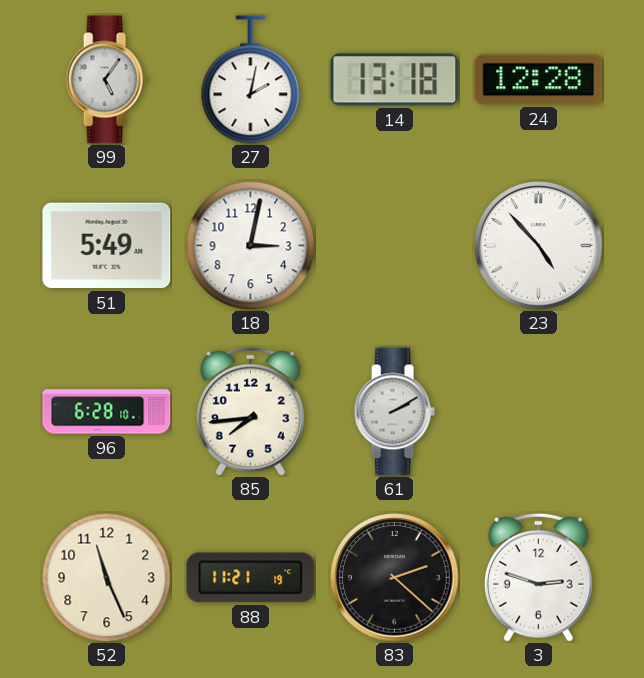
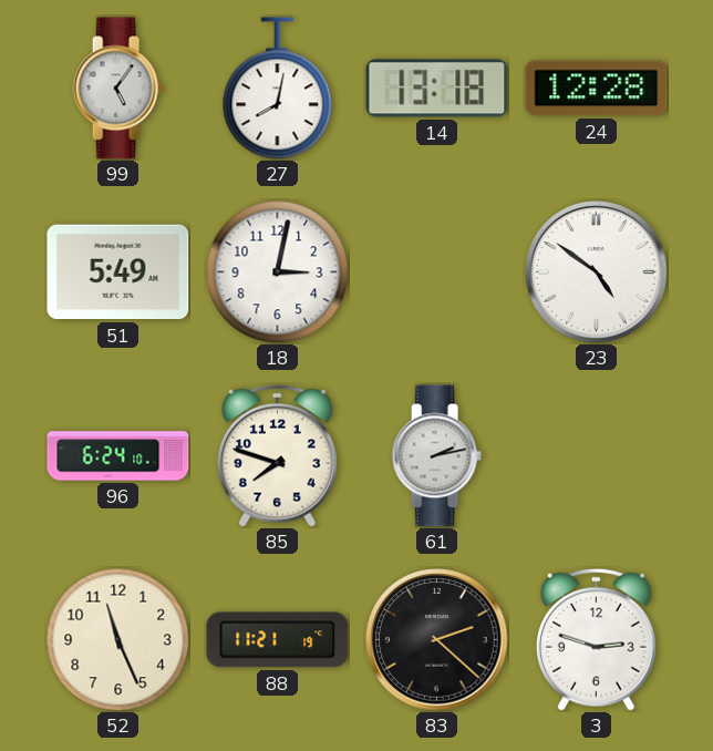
27: 2:02 -> 8:02 (278, 89)
23: 4:53 -> 4:51 (597, 272)
96: 6:28 -> 6:24 (118, 456)
85: 7:44 -> 7:48 (277, 455)
61: 2:10 -> 2:13 (436, 456)
